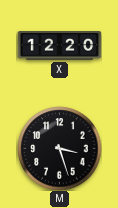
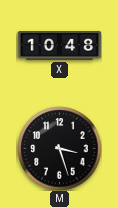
X: 12:20 -> 10:48 (59, 46)
